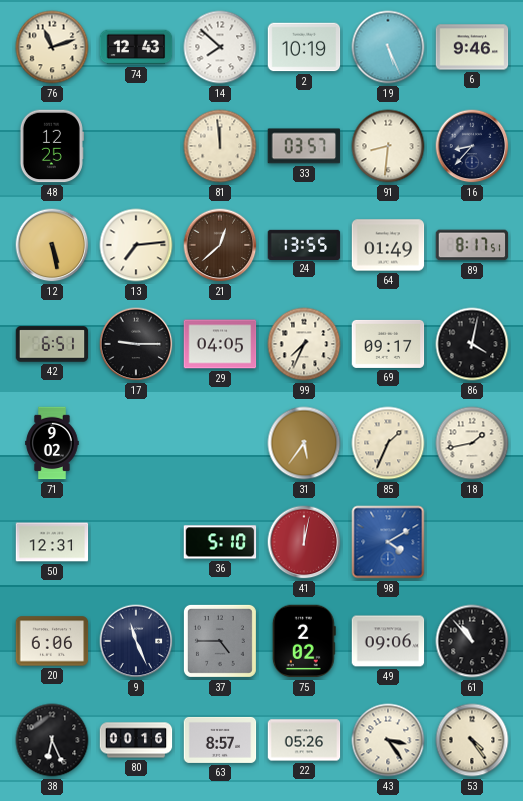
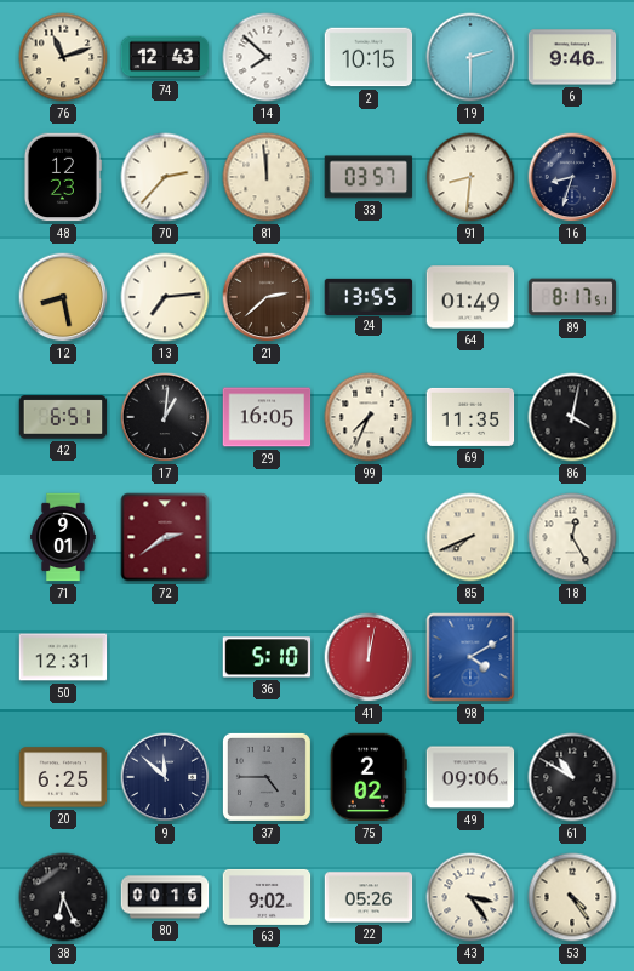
2: 10:19 -> 10:15 (369, 57)
19: 5:26 -> 2:30 (470, 57)
48: 12:25 -> 12:23 (62, 177)
70: none -> 2:37 (165, 177)
16: 8:37 -> 8:33 (572, 177)
12: 5:28 -> 8:28 (63, 297)
21: 12:38 -> 2:38 (267, 297)
17: 9:15 -> 1:01 (165, 417)
29: 04:05 -> 16:05 (267, 417)
69: 09:17 -> 11:35 (470, 417)
71: 9:02 -> 9:01 (63, 537)
72: none -> 2:39 (165, 537)
31: 5:36 -> none (304, 443)
85: 1:34 -> 7:41 (470, 537)
18: 1:43 -> 12:25 (572, 537)
20: 6:06 -> 6:25 (63, 777)
9: 11:26 -> 11:52 (165, 777)
61: 10:53 -> 10:50 (572, 777)
63: 8:57 -> 9:02 (267, 897)
